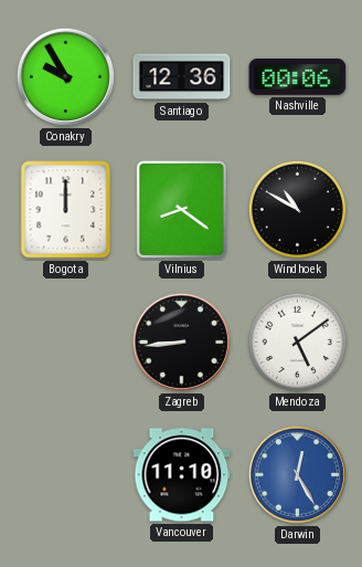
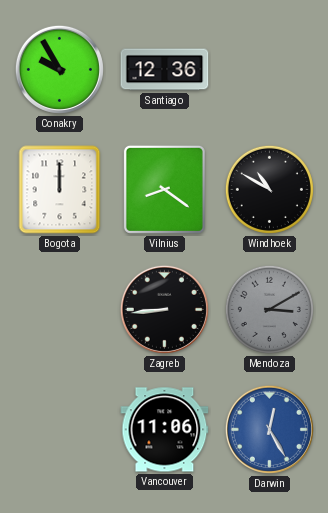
Nashville: 00:06 -> none (298, 76)
Mendoza: 5:09 -> 3:10 (269, 309)
Mendoza dial: white -> grey (269, 309)
Vancouver: 11:10 -> 11:06 (165, 430)
